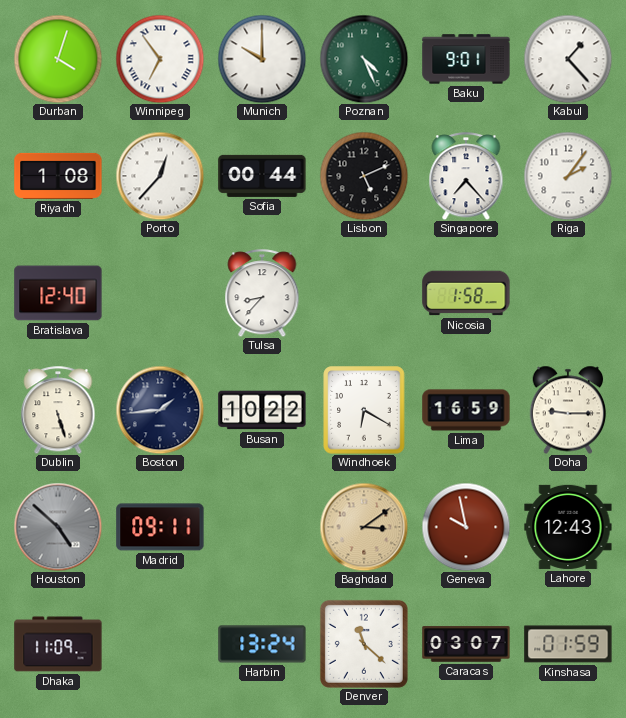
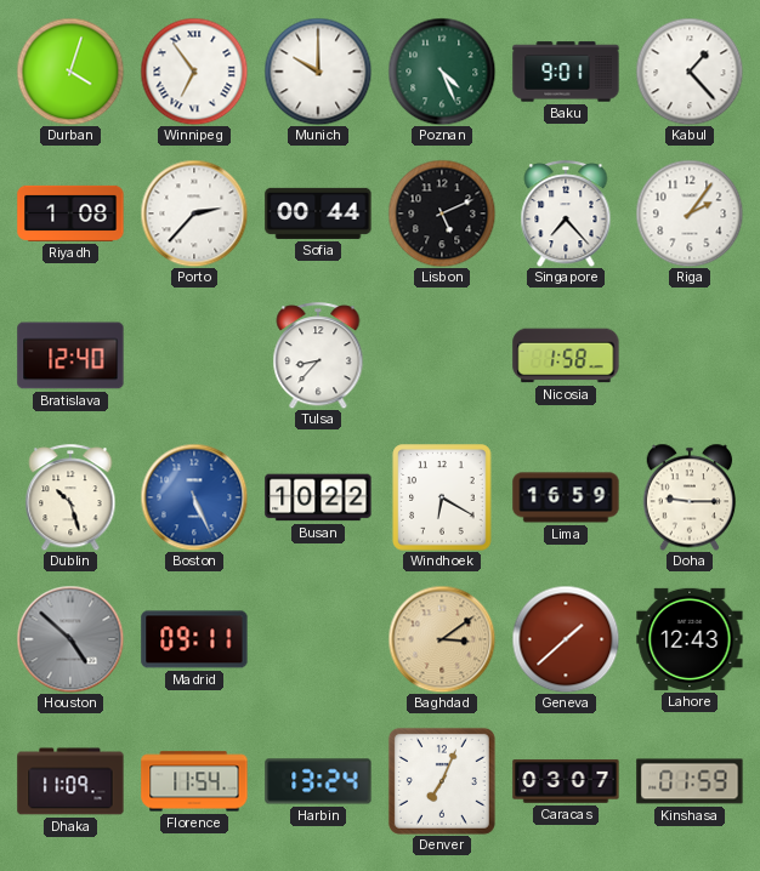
Porto: 12:37 -> 2:37 (194, 214)
Dublin: 5:27 -> 10:27 (70, 497)
Boston: 1:44 -> 5:26 (194, 497)
Boston dial: navy -> blue (194, 497)
Geneva: 9:58 -> 1:38 (566, 639)
Florence: none -> 11:54 (194, 781)
Denver: 11:22 -> 7:04 (442, 781)
